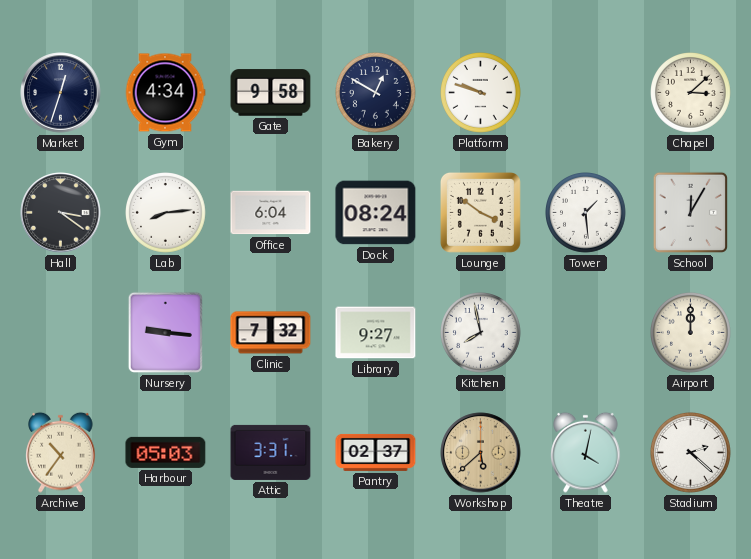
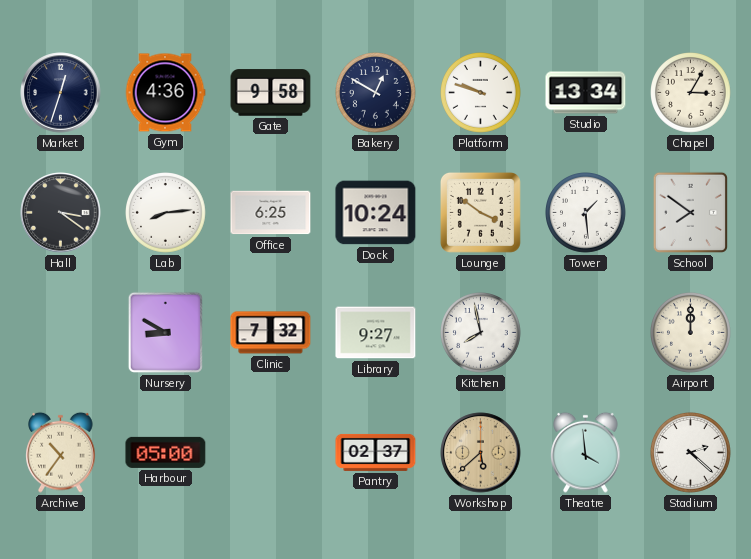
Gym: 4:34 -> 4:36 (165, 93)
Studio: none -> 13:34 (586, 93)
Chapel: 3:08 -> 3:05 (691, 93)
Office: 6:04 -> 6:25 (271, 213)
Dock: 08:24 -> 10:24 (376, 213)
School: 12:05 -> 7:51 (690, 212)
Nursery: 9:16 -> 8:50 (165, 332)
Harbour: 05:03 -> 05:00 (166, 452)
Attic: 3:31 -> none (271, 452)
Theatre: 4:02 -> 3:59 (586, 452)
